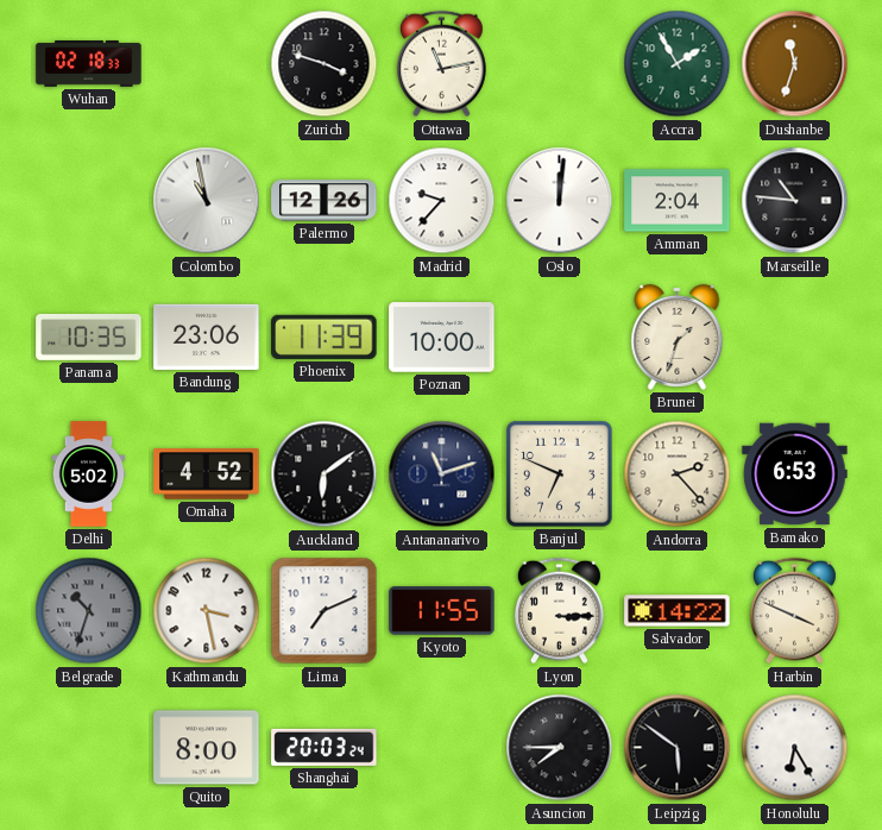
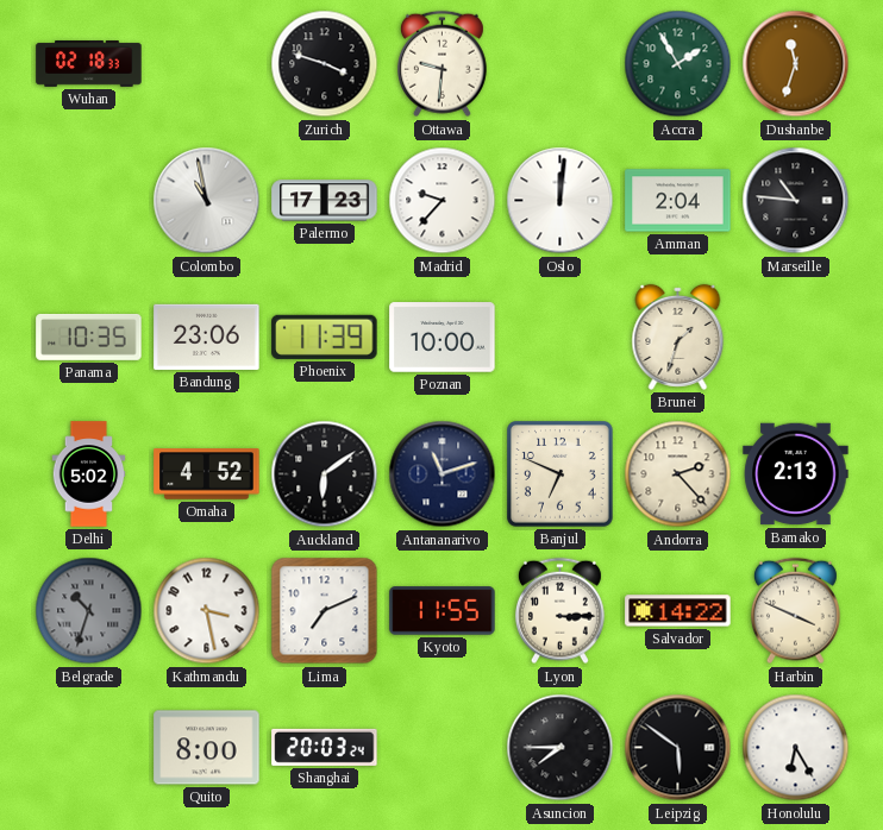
Ottawa: 11:13 -> 9:31 (441, 64)
Palermo: 12:26 -> 17:23 (325, 201)
Bamako: 6:53 -> 2:13 (796, 474)
